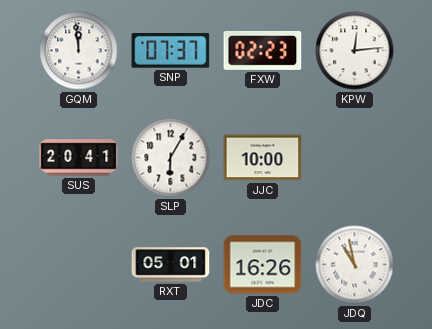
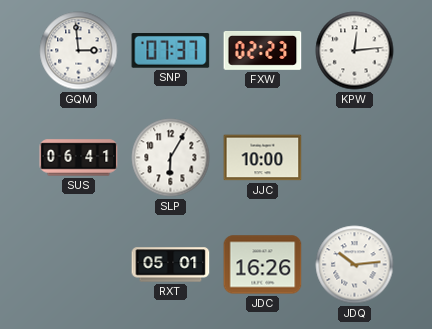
GQM: 11:59 -> 2:59 (79, 51)
SUS: 20:41 -> 06:41 (79, 158)
JDQ: 10:58 -> 10:14 (355, 265)
